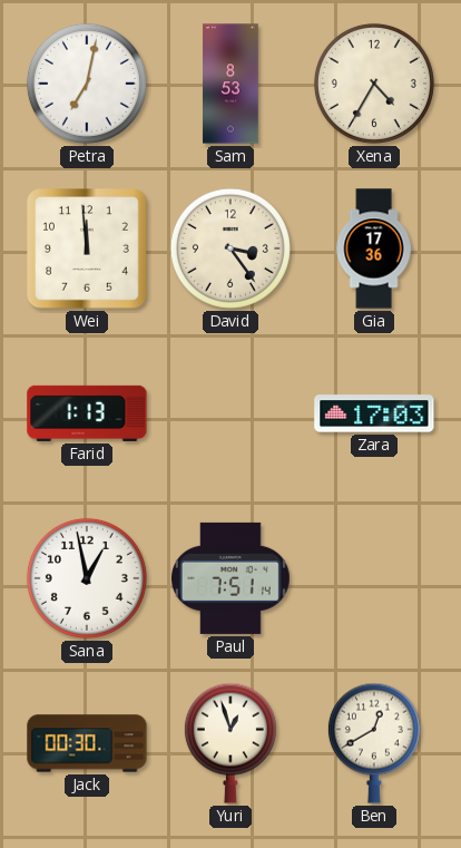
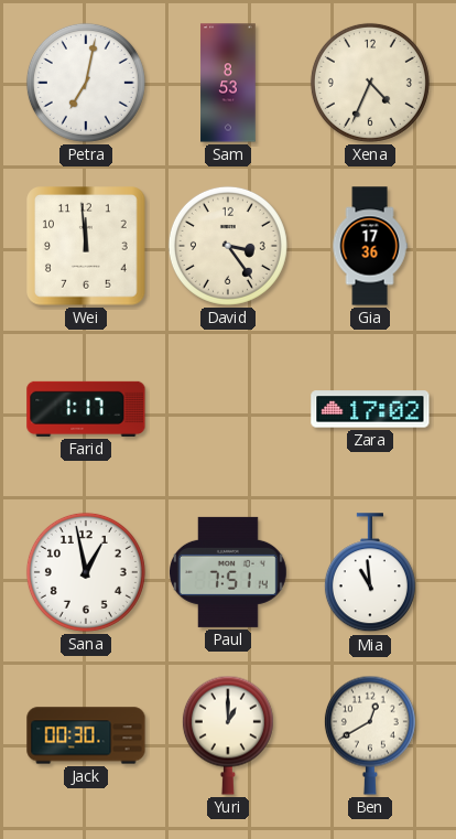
Xena: 4:35 -> 4:34 (370, 83)
Farid: 1:13 -> 1:17 (86, 409)
Zara: 17:03 -> 17:02 (370, 409)
Mia: none -> 10:59 (370, 573)
Yuri: 12:57 -> 1:00 (228, 735)
